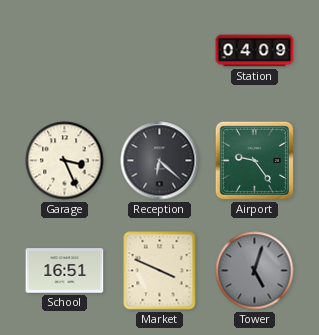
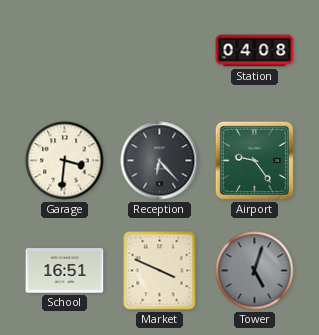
Station: 04:09 -> 04:08 (255, 51)
Garage: 3:26 -> 3:31 (65, 161)
Reception: 6:22 -> 6:23 (160, 161)
